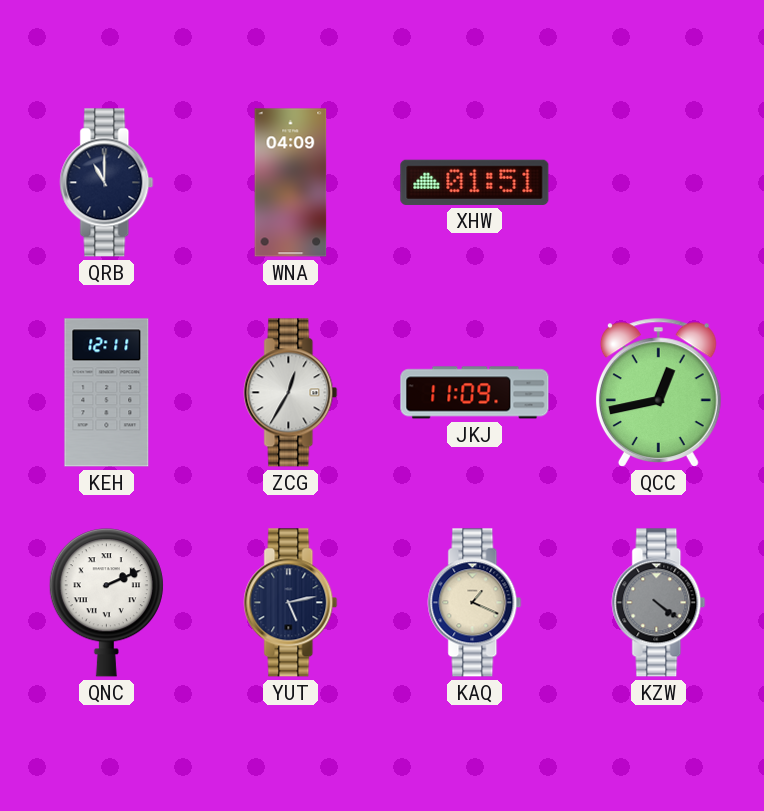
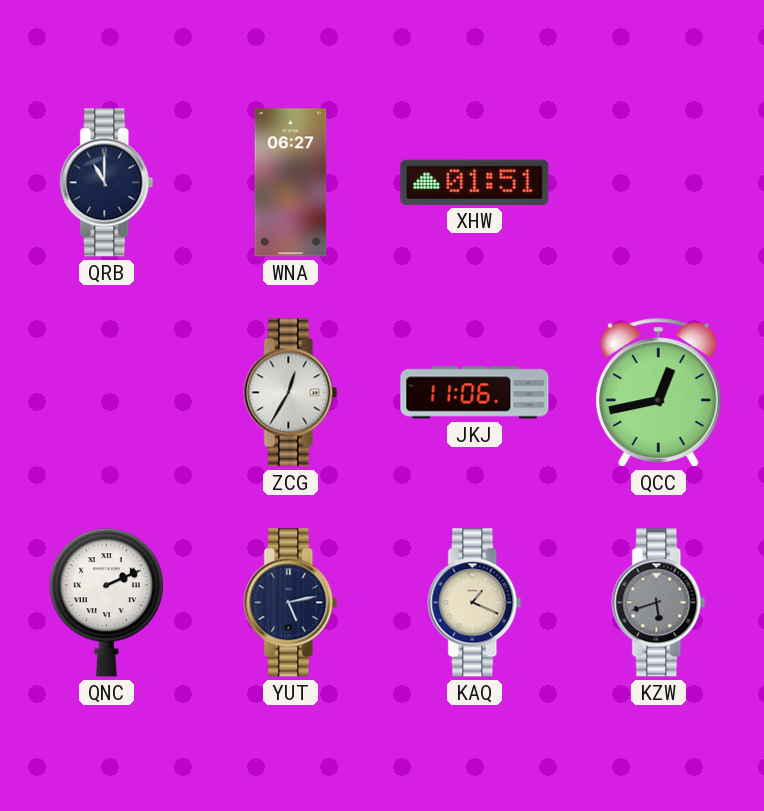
WNA: 04:09 -> 06:27 (291, 183)
KEH: 12:11 -> none (107, 393)
JKJ: 11:09 -> 11:06 (475, 393)
KZW: 4:21 -> 5:42 (659, 603)
